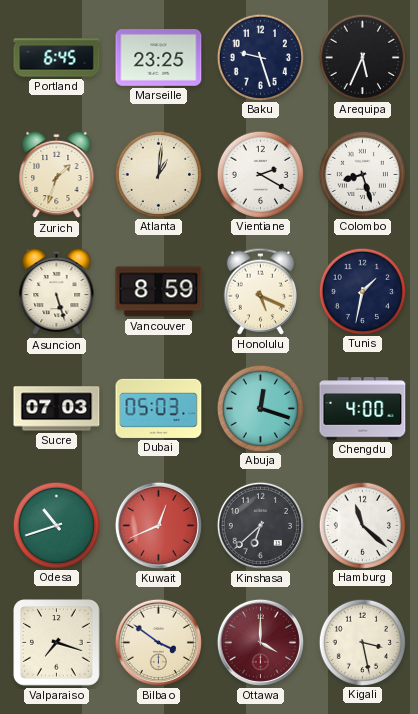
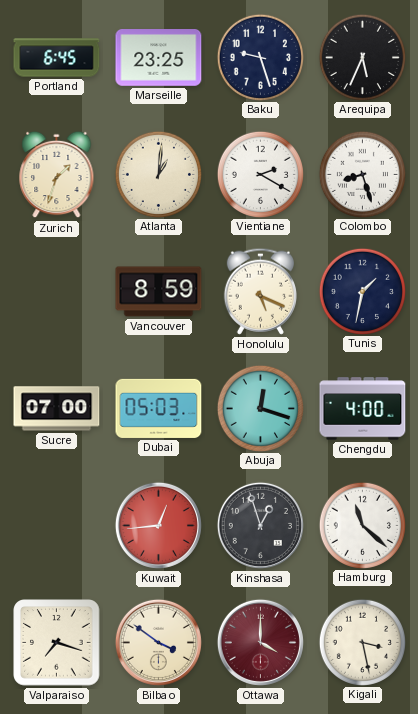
Asuncion: 5:27 -> none (57, 292)
Sucre: 07:03 -> 07:00 (57, 409)
Odesa: 10:42 -> none (56, 525)
Kuwait: 12:41 -> 12:44 (158, 525)
Kinshasa: 6:38 -> 12:57 (260, 525)
